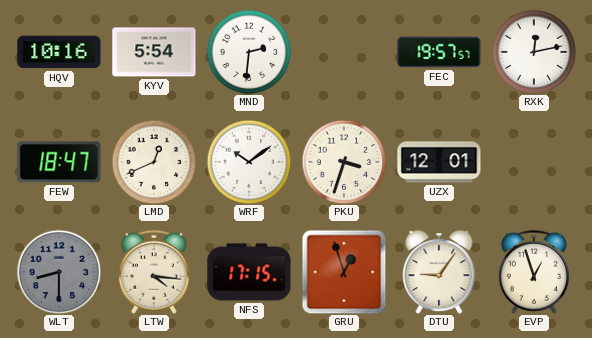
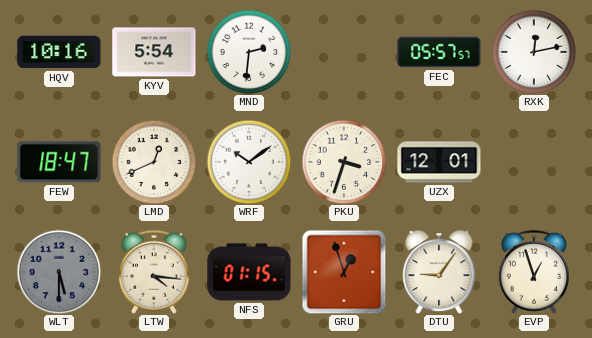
FEC: 19:57 -> 05:57 (439, 52)
WLT: 8:30 -> 5:30 (59, 272)
NFS: 17:15 -> 01:15 (249, 272)
